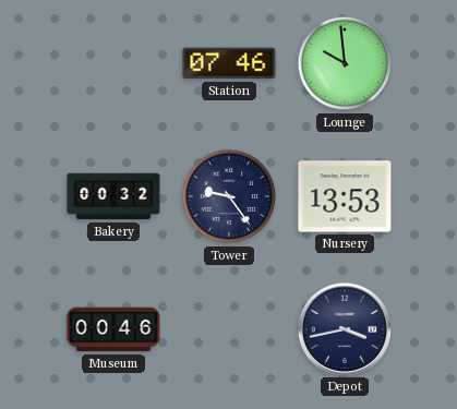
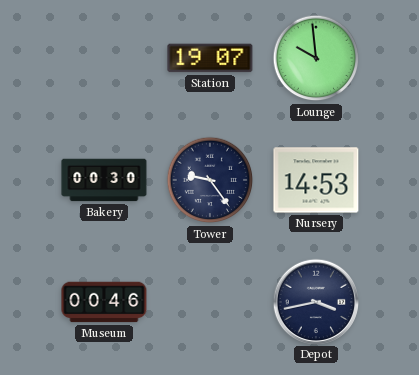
Station: 07:46 -> 19:07 (210, 58)
Bakery: 00:32 -> 00:30 (104, 180)
Nursery: 13:53 -> 14:53 (316, 180)
